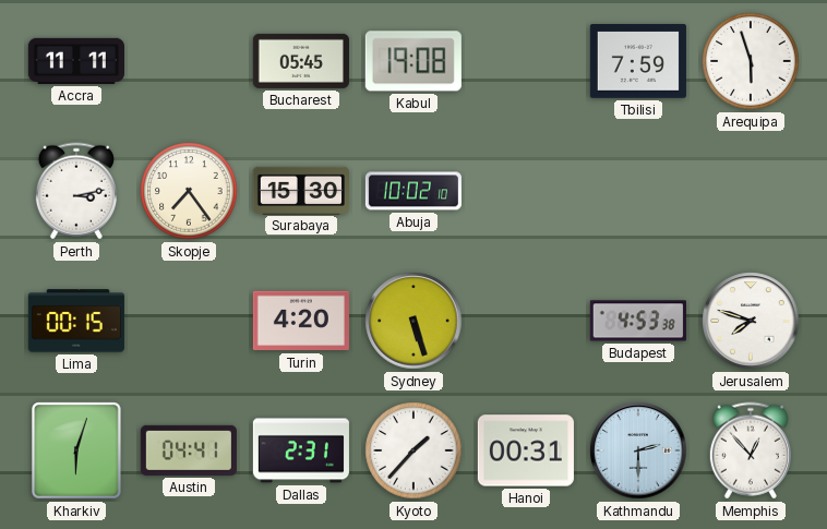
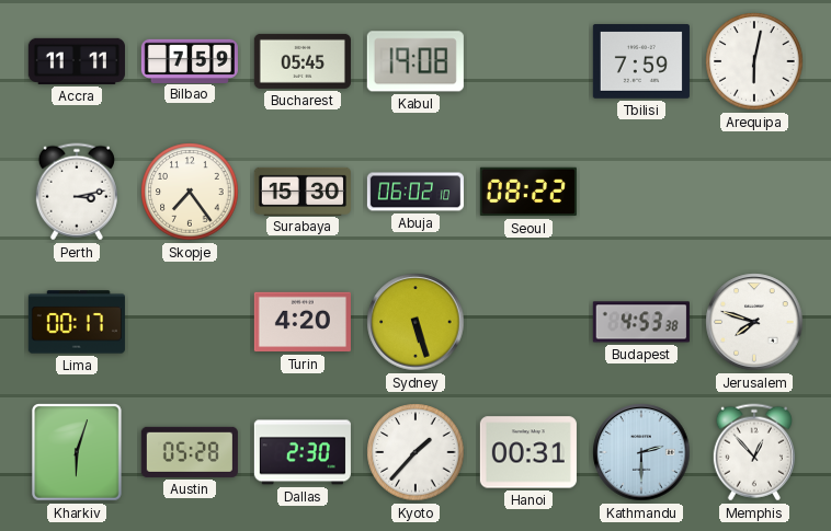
Bilbao: none -> 7:59 (190, 60)
Arequipa: 5:57 -> 6:02 (754, 61)
Abuja: 10:02 -> 06:02 (415, 192)
Seoul: none -> 08:22 (528, 192)
Lima: 00:15 -> 00:17 (77, 322)
Austin: 04:41 -> 05:28 (190, 452)
Dallas: 2:31 -> 2:30 (303, 452)
